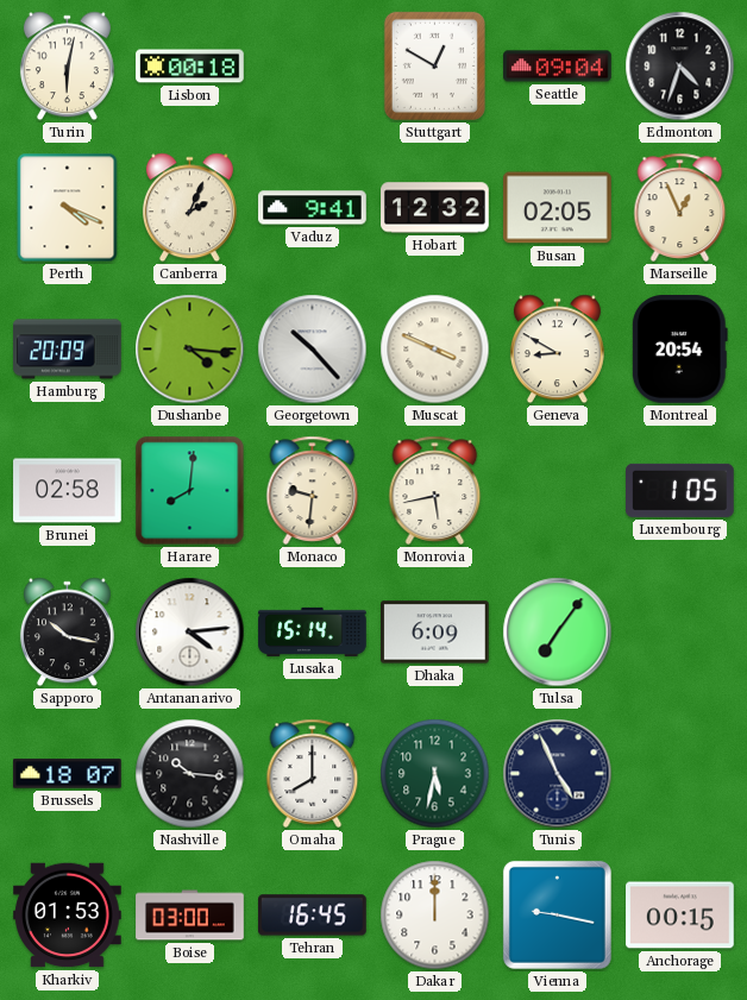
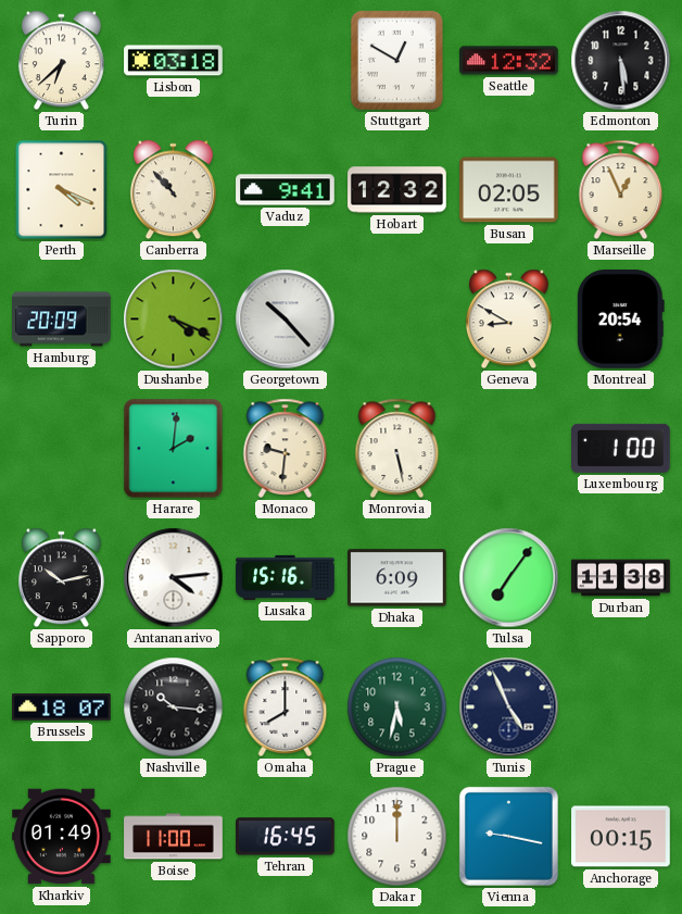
Turin: 6:02 -> 6:38 (61, 61)
Lisbon: 00:18 -> 03:18 (174, 61)
Seattle: 09:04 -> 12:32 (509, 61)
Edmonton: 4:33 -> 5:29 (621, 61)
Canberra: 2:04 -> 10:53 (173, 190)
Dushanbe: 4:16 -> 4:19 (174, 320)
Muscat: 3:49 -> none (435, 350)
Brunei: 02:58 -> none (68, 491)
Harare: 8:01 -> 2:01 (174, 449)
Monrovia: 5:43 -> 5:28 (397, 448)
Luxembourg: 1:05 -> 1:00 (621, 448)
Sapporo: 10:17 -> 10:13 (61, 578)
Lusaka: 15:14 -> 15:16 (286, 577)
Durban: none -> 11:38 (621, 578)
Kharkiv: 01:53 -> 01:49 (62, 837)
Boise: 03:00 -> 11:00 (174, 837)
